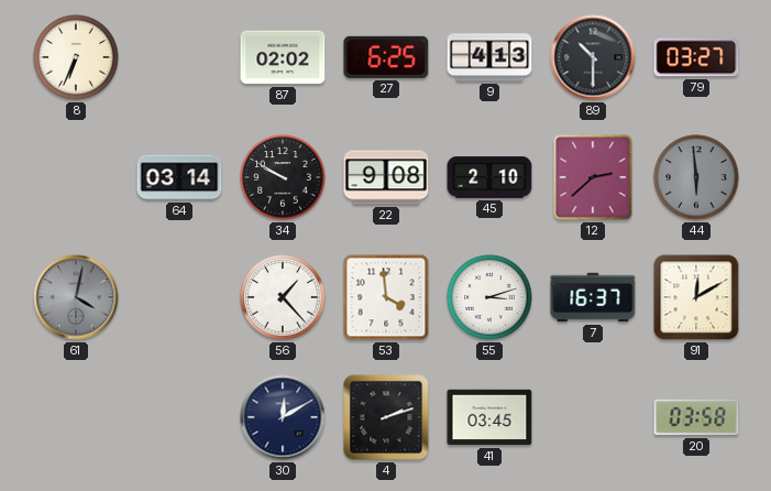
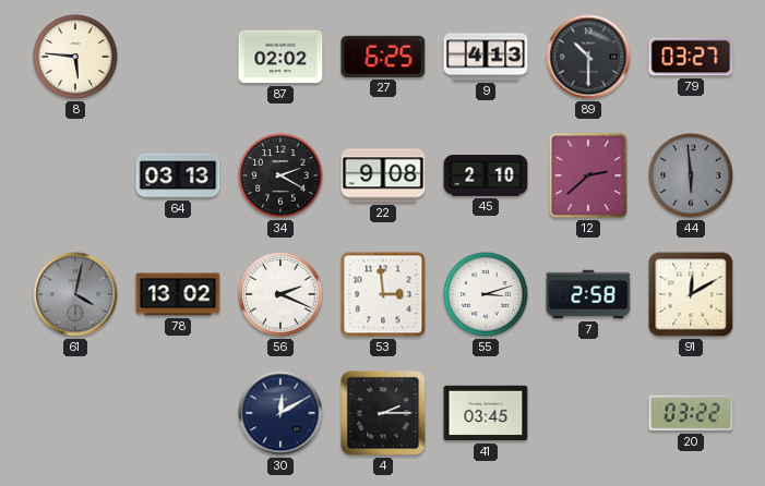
8: 6:34 -> 5:46 (75, 57)
64: 03:14 -> 03:13 (178, 175)
34: 9:50 -> 2:20 (280, 175)
78: none -> 13:02 (178, 294)
56: 1:23 -> 2:19 (280, 294)
53: 3:59 -> 2:59 (383, 294)
7: 16:37 -> 2:58 (588, 294)
4: 2:12 -> 2:15 (383, 413)
20: 03:58 -> 03:22 (691, 413)
